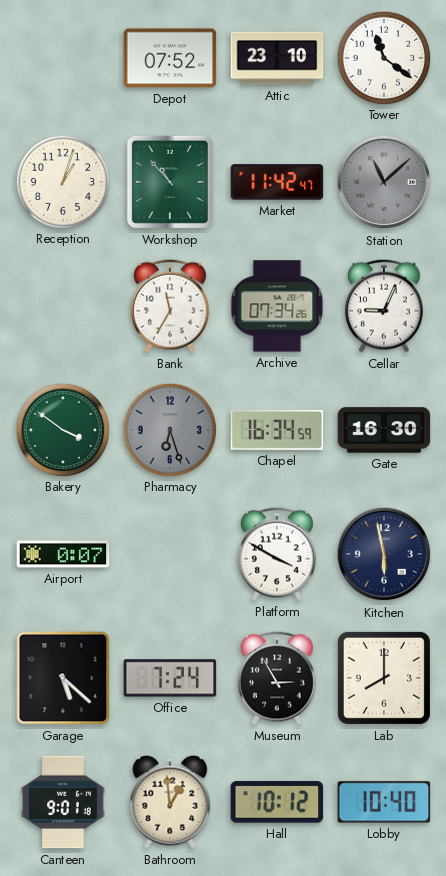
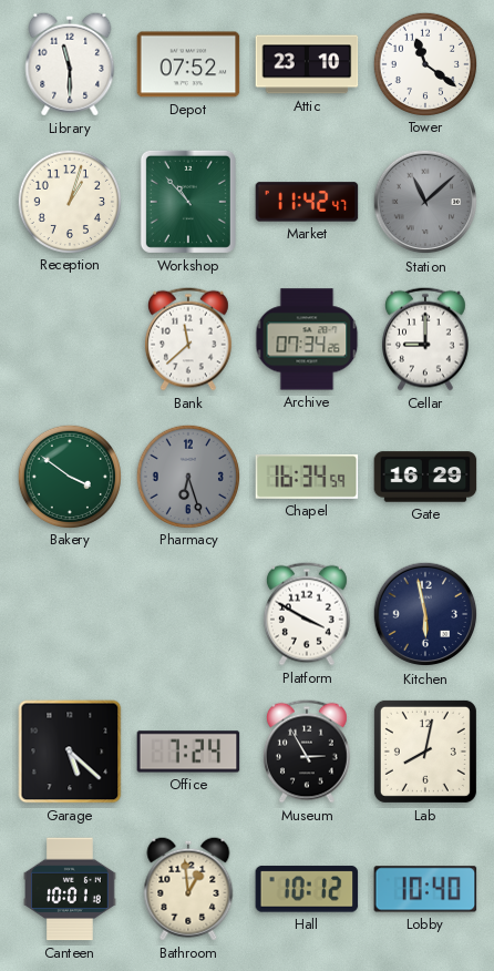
Library: none -> 11:30 (70, 64)
Bank: 11:35 -> 11:38 (188, 339)
Cellar: 9:04 -> 9:00 (425, 339)
Gate: 16:30 -> 16:29 (425, 477)
Airport: 0:07 -> none (63, 554)
Lab: 8:00 -> 8:02 (425, 752)
Canteen: 9:01 -> 10:01 (71, 889)
